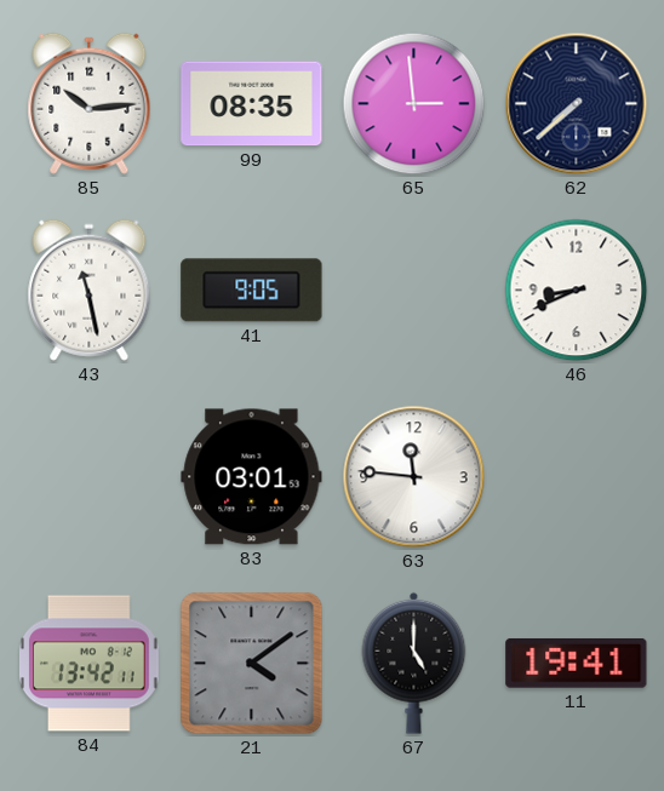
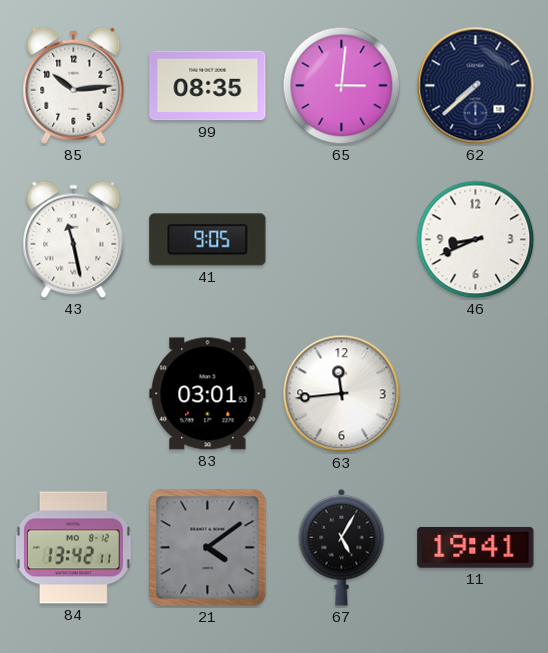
65: 2:59 -> 3:01 (342, 86)
63: 11:46 -> 11:44 (342, 394)
67: 5:00 -> 5:05 (342, 547)
